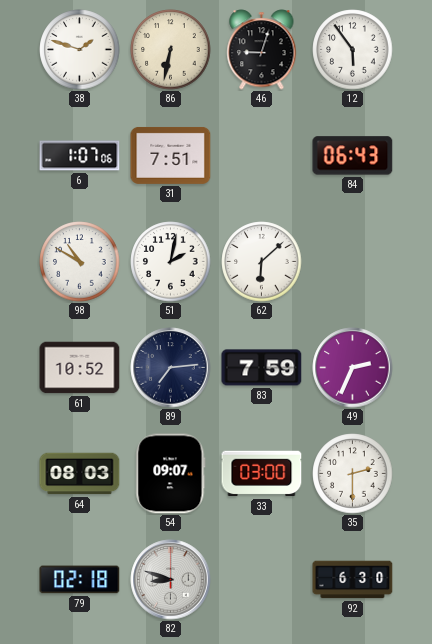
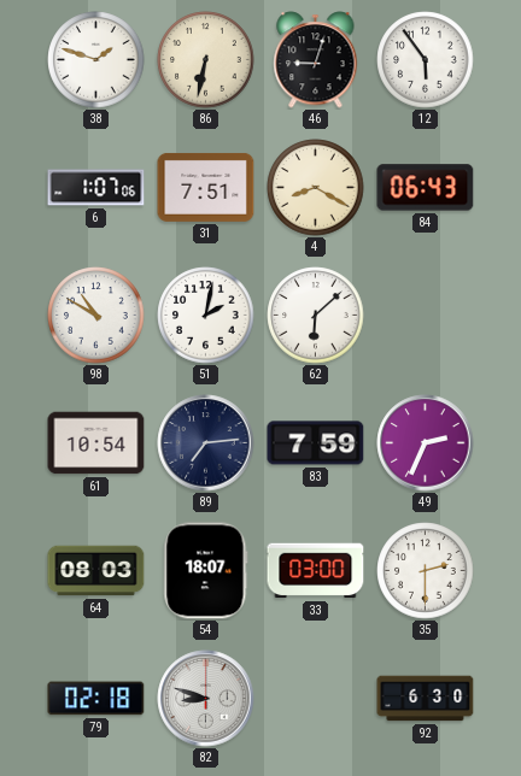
4: none -> 8:20 (316, 188)
61: 10:52 -> 10:54 (96, 443)
54: 09:07 -> 18:07 (206, 571)
